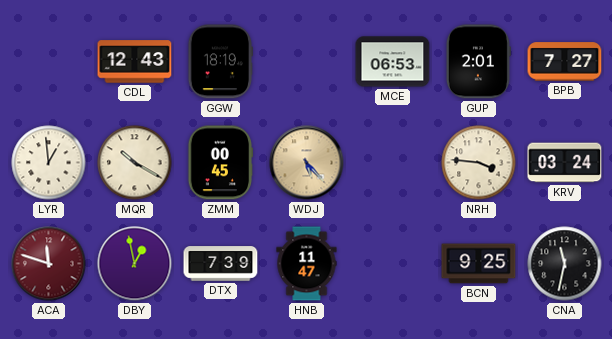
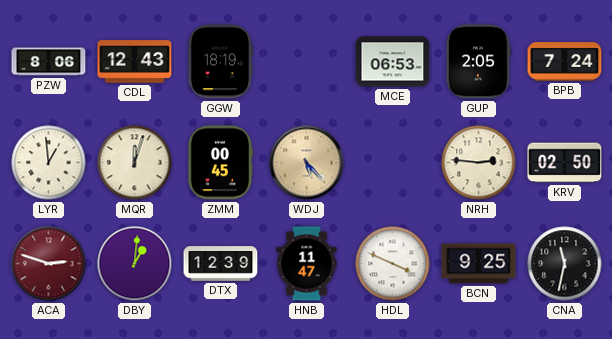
PZW: none -> 8:06 (49, 62)
GUP: 2:01 -> 2:05 (478, 62)
BPB: 7:27 -> 7:24 (565, 62)
MQR: 10:20 -> 12:03 (135, 163)
NRH: 3:46 -> 2:46 (479, 163)
KRV: 03:24 -> 02:50 (565, 163)
ACA: 11:48 -> 2:48 (49, 264)
DBY: 12:58 -> 1:01 (135, 264)
DTX: 7:39 -> 12:39 (221, 264)
HDL: none -> 3:49 (393, 264)
